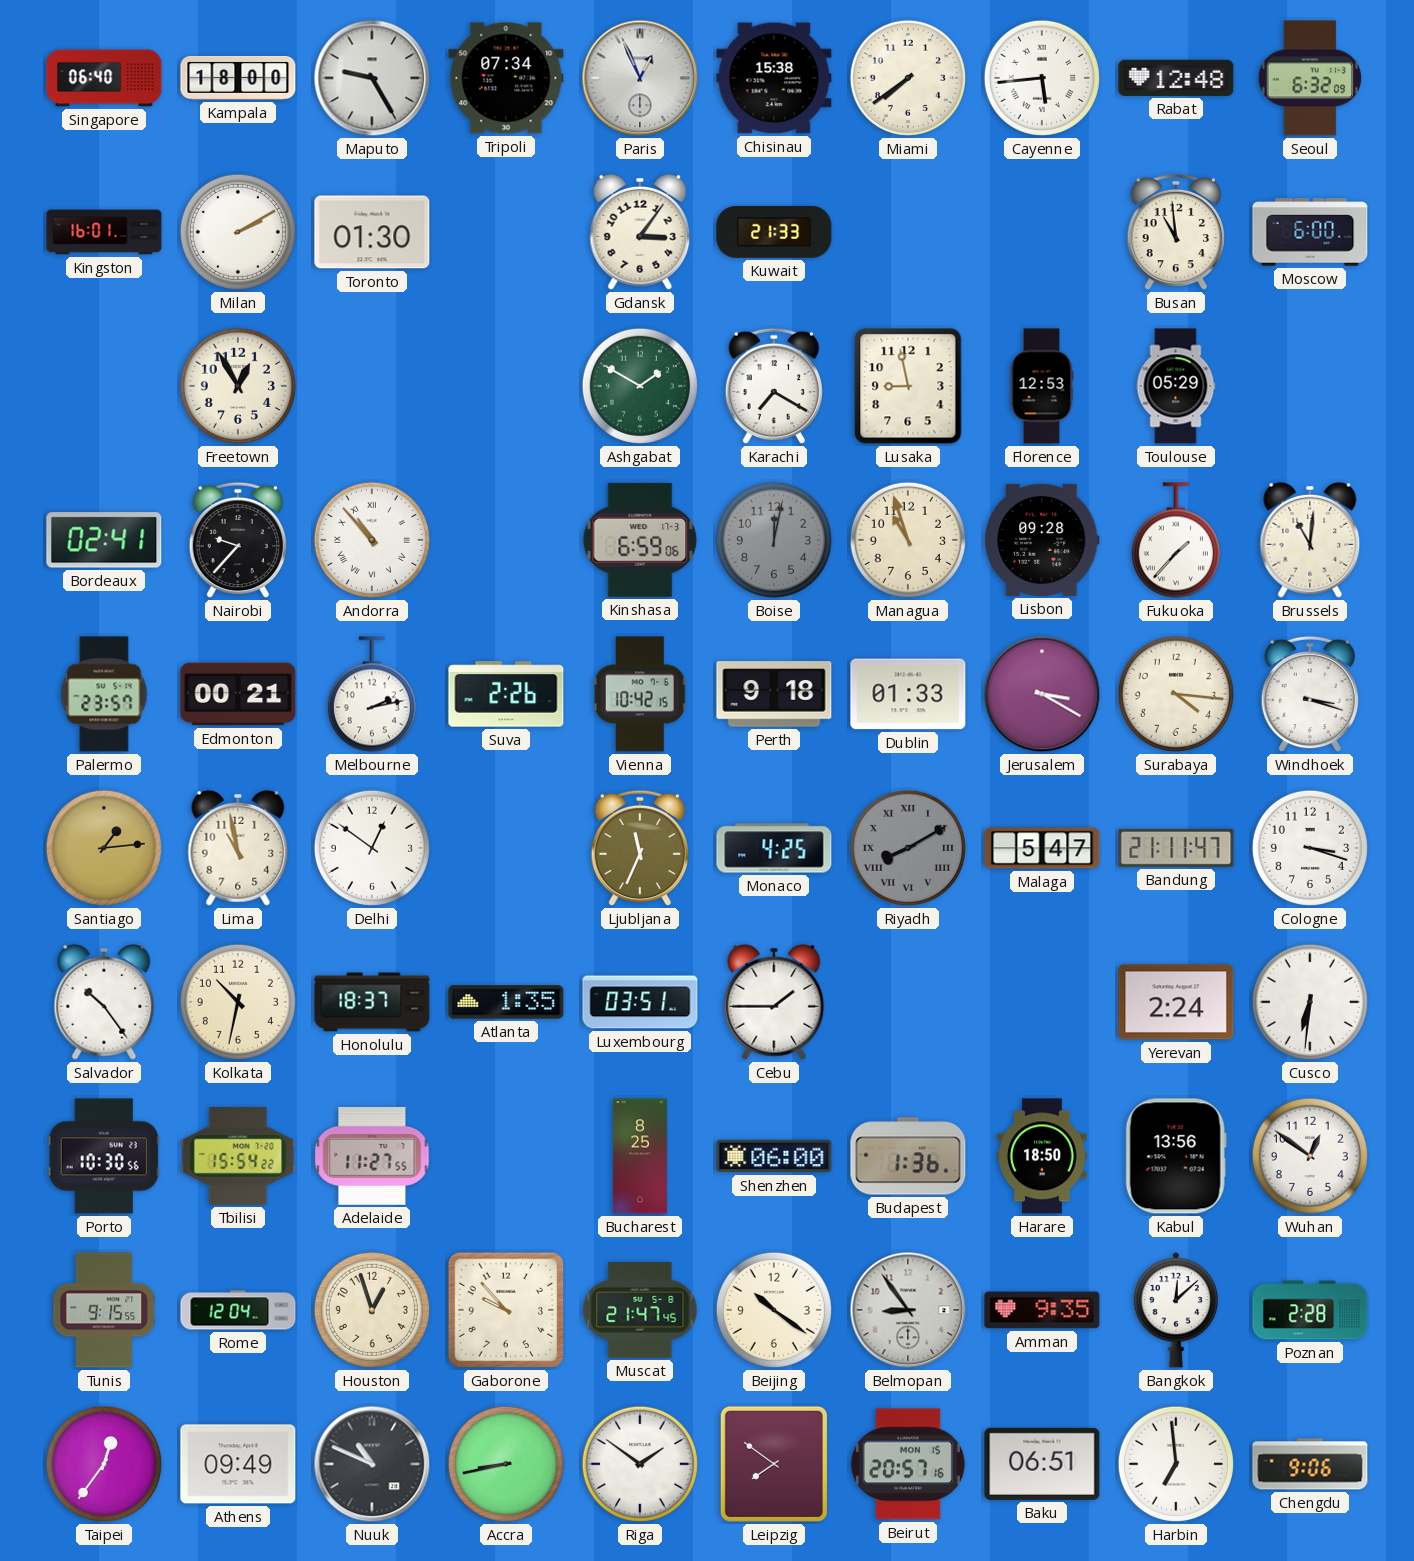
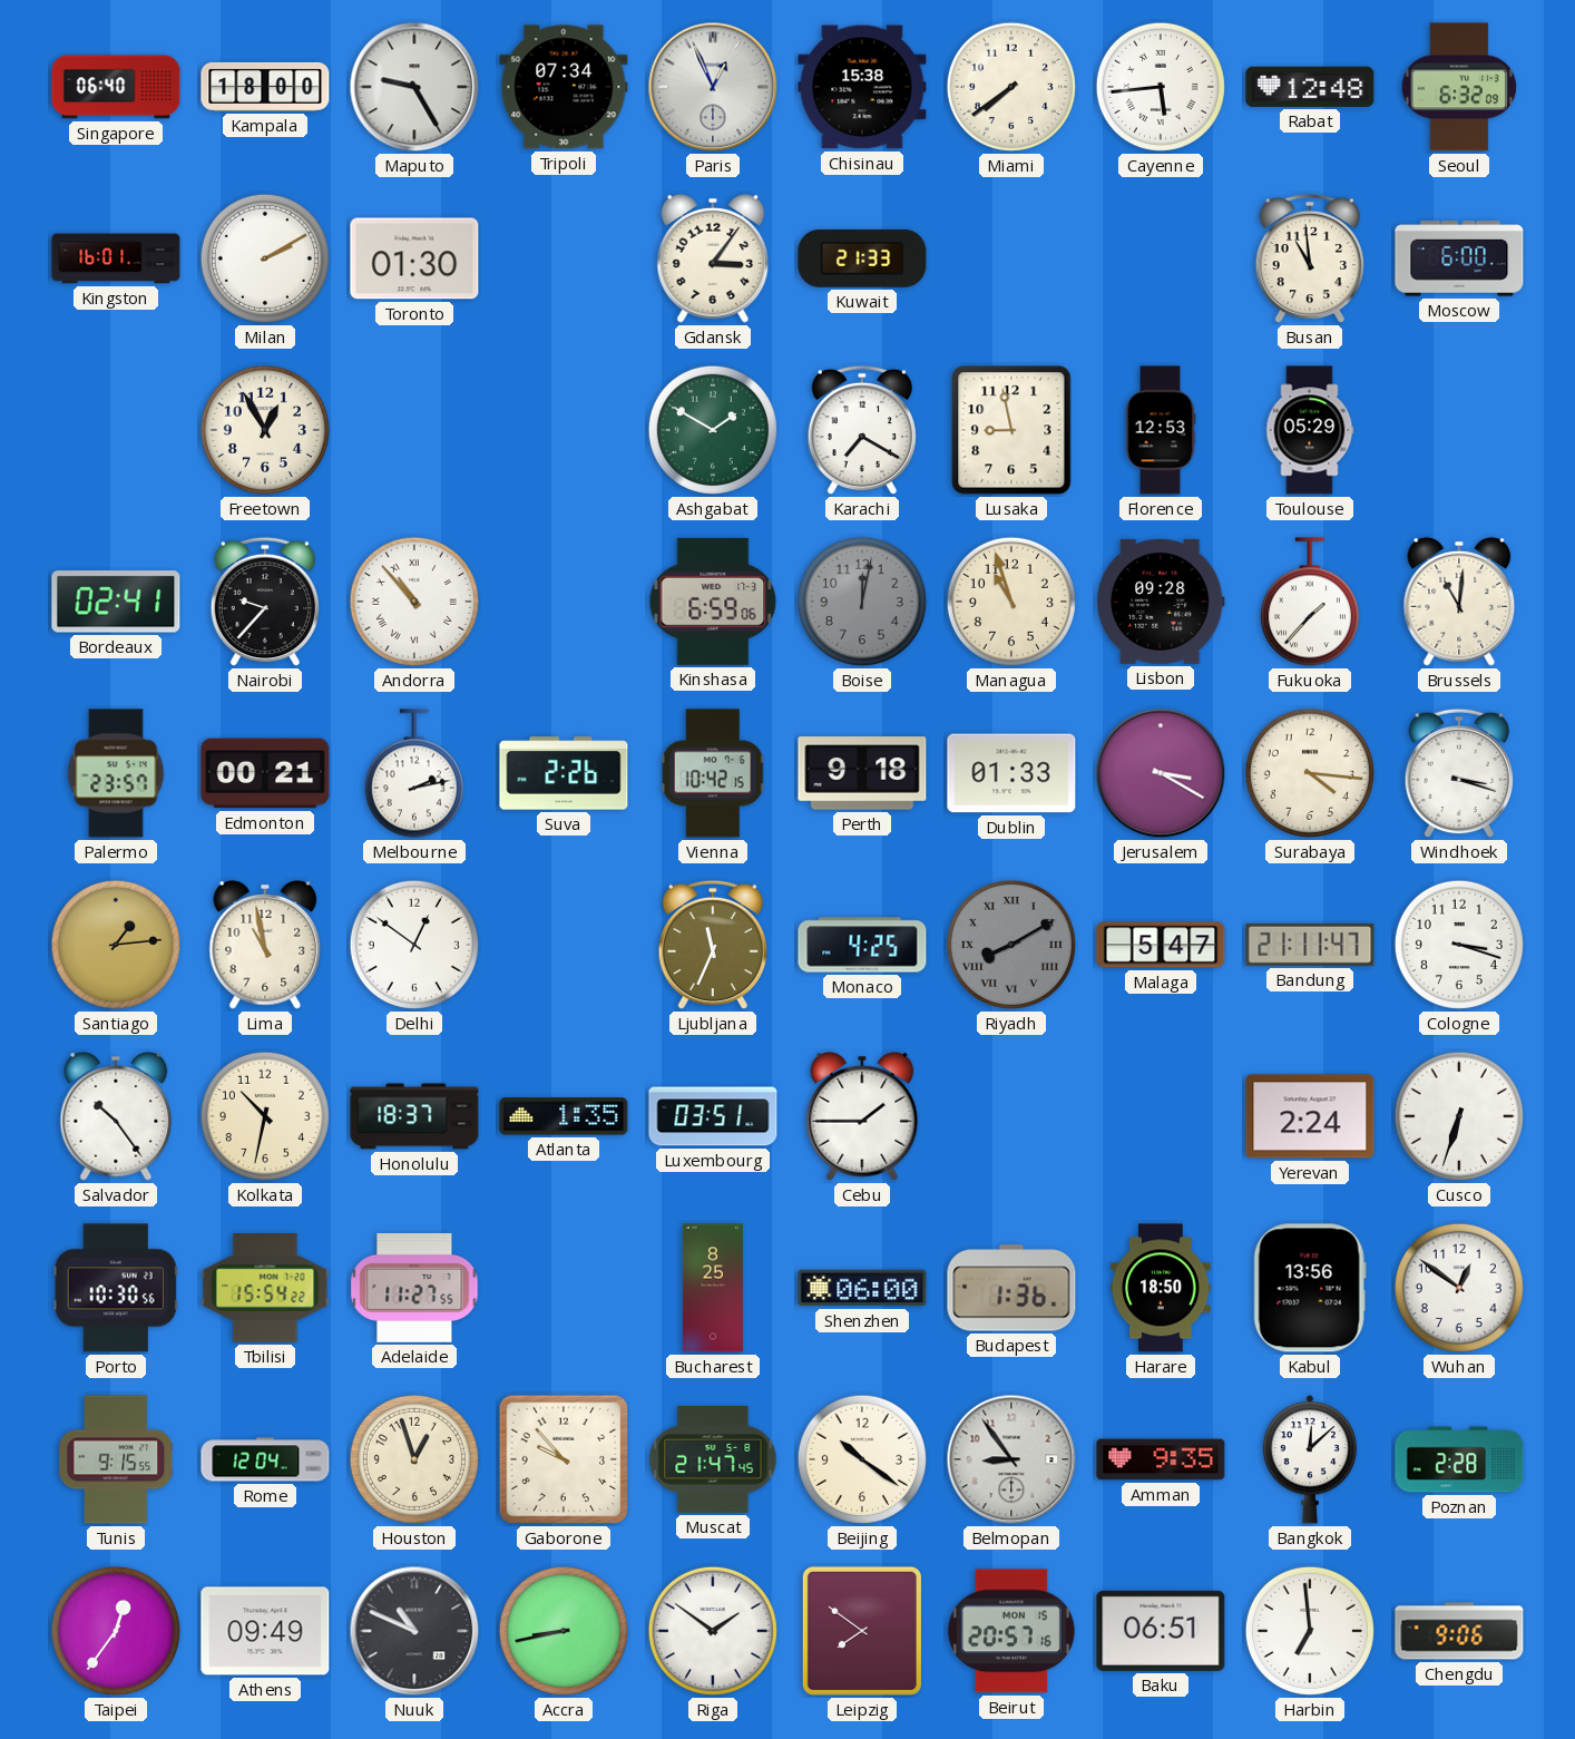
Cusco: 6:31 -> 6:33 (1459, 1116)
